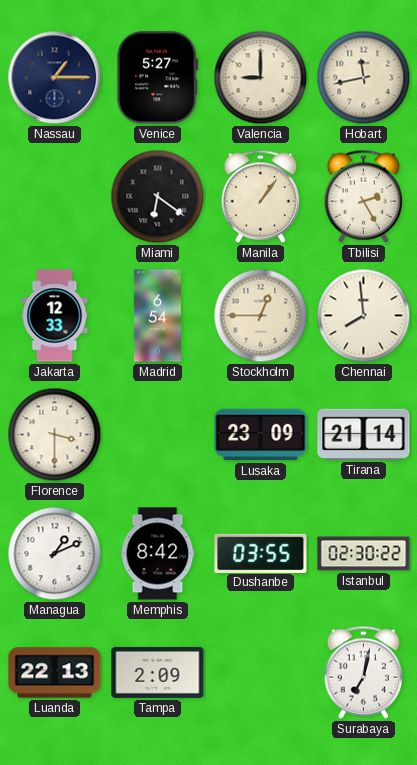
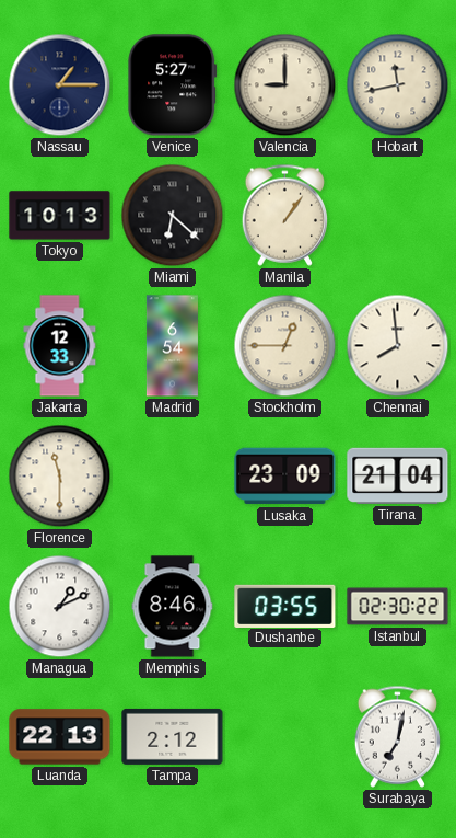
Tokyo: none -> 10:13 (60, 216)
Miami: 6:21 -> 6:22 (173, 216)
Tbilisi: 2:25 -> none (363, 196)
Florence: 3:30 -> 11:30 (60, 477)
Tirana: 21:14 -> 21:04 (398, 475)
Memphis: 8:42 -> 8:46 (173, 607)
Tampa: 2:09 -> 2:12 (173, 736)
